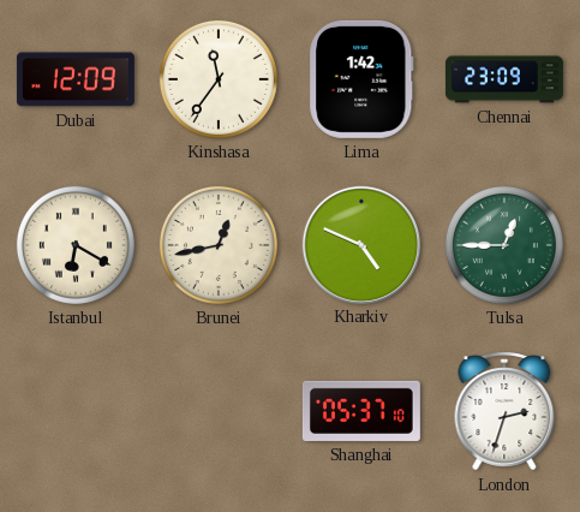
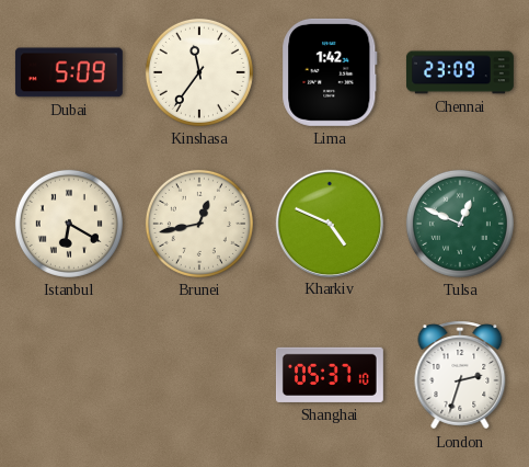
Dubai: 12:09 -> 5:09 (69, 72)
Tulsa: 12:45 -> 12:49 (460, 224)
